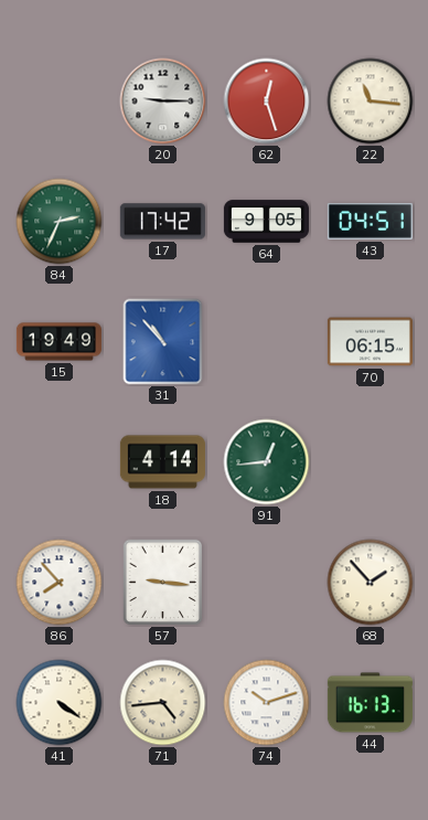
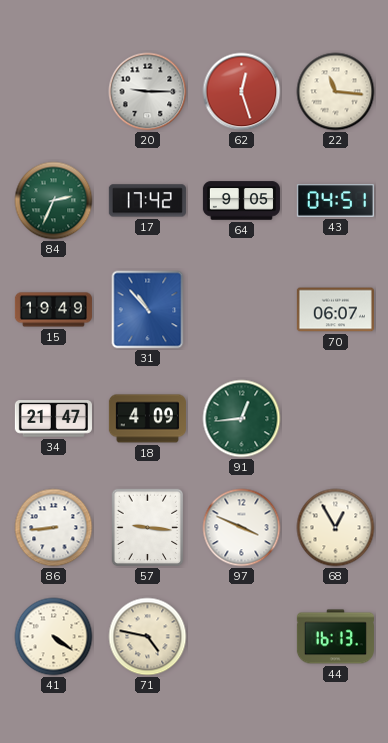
70: 06:15 -> 06:07 (335, 310)
34: none -> 21:47 (53, 419)
18: 4:14 -> 4:09 (147, 419)
86: 7:53 -> 8:44 (54, 528)
97: none -> 3:49 (242, 528)
68: 1:53 -> 12:55 (336, 528)
71: 4:44 -> 4:47 (148, 637)
74: 10:12 -> none (267, 703)
